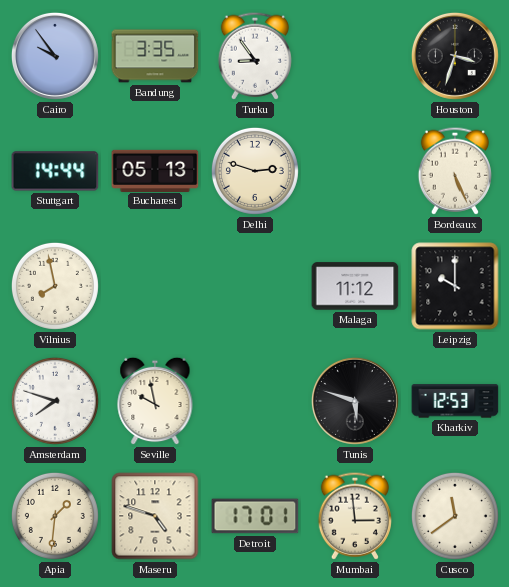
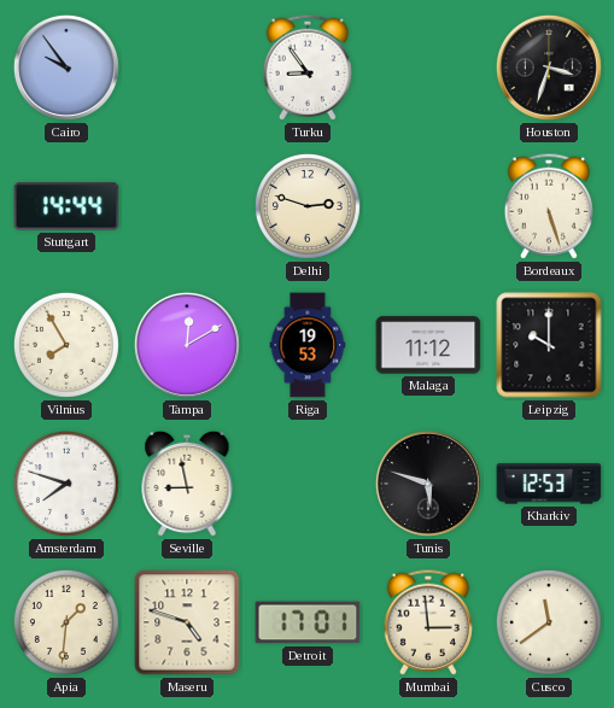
Bandung: 3:35 -> none (155, 56)
Bucharest: 05:13 -> none (155, 170)
Bordeaux: 5:26 -> 5:27 (549, 206)
Vilnius: 7:58 -> 7:55 (66, 345)
Tampa: none -> 12:10 (187, 345)
Riga: none -> 19:53 (308, 345)
Seville: 9:58 -> 8:58 (187, 484)
